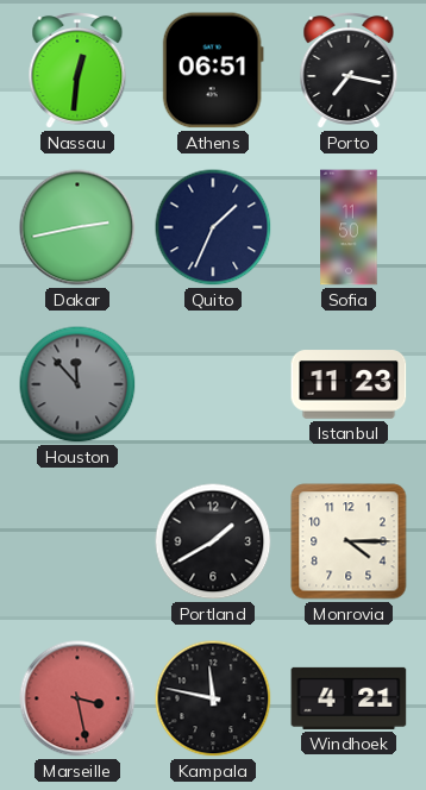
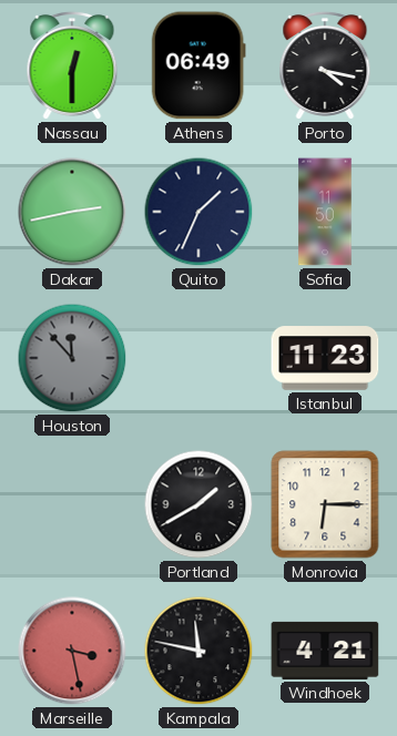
Nassau: 12:31 -> 12:30 (72, 65)
Athens: 06:51 -> 06:49 (198, 65)
Porto: 7:17 -> 4:17 (325, 65)
Monrovia: 4:15 -> 6:15 (325, 504)
